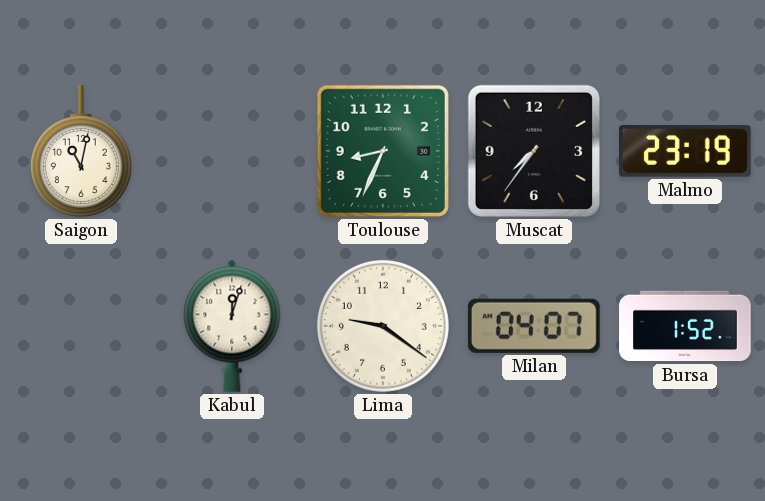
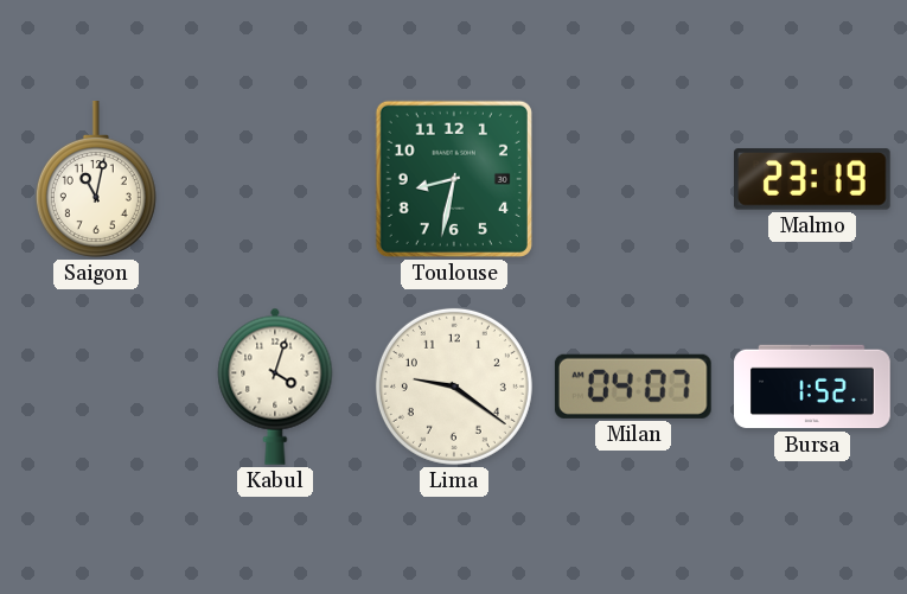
Toulouse: 8:34 -> 8:32 (454, 179)
Muscat: 7:36 -> none (534, 151)
Kabul: 12:03 -> 4:03 (275, 387)
